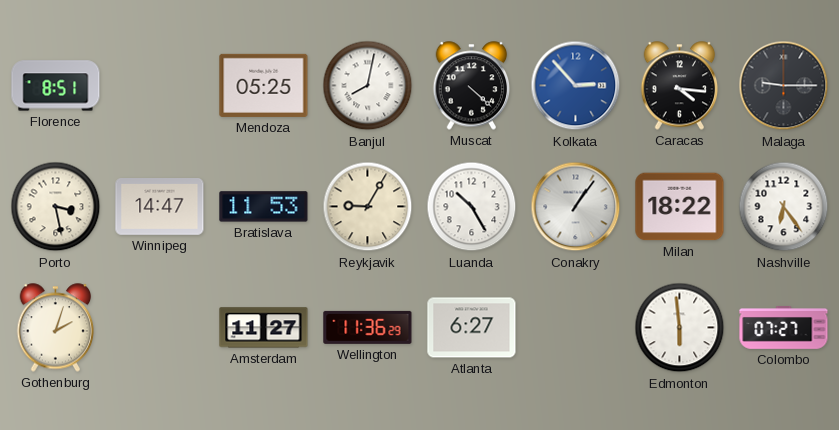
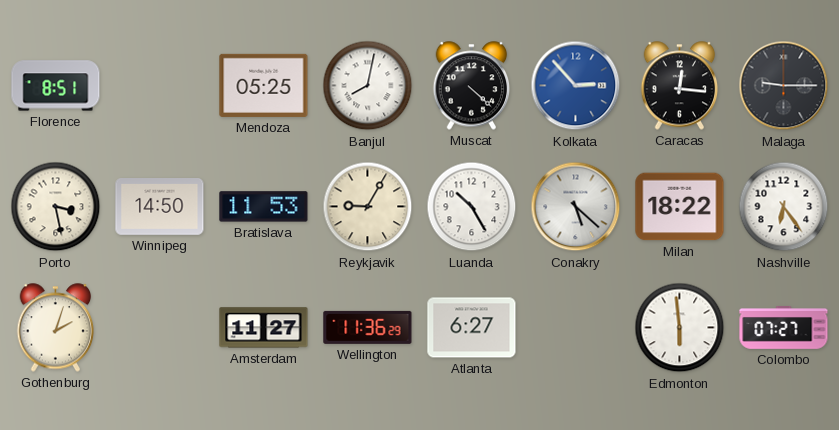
Caracas: 4:16 -> 12:16 (680, 86)
Winnipeg: 14:47 -> 14:50 (160, 207)
Conakry: 1:06 -> 5:22 (576, 207)
